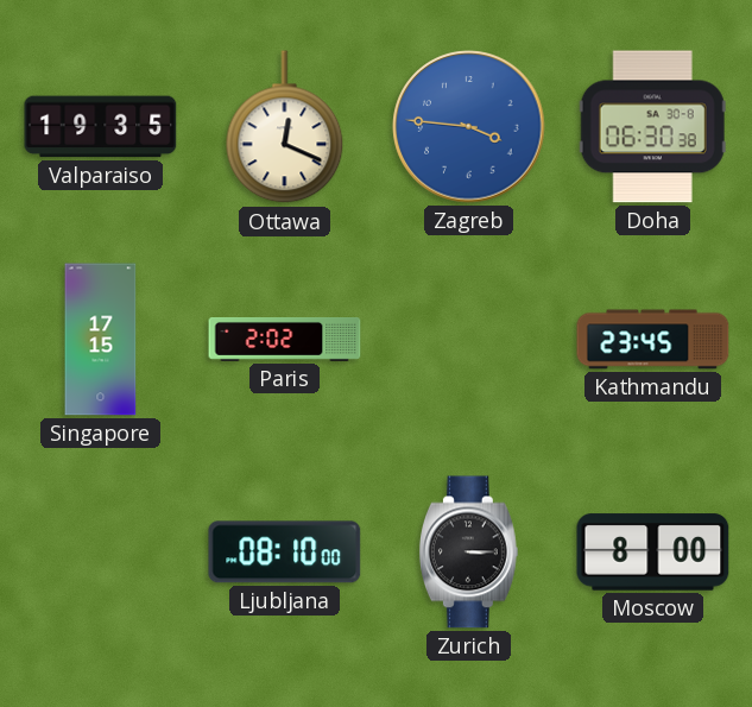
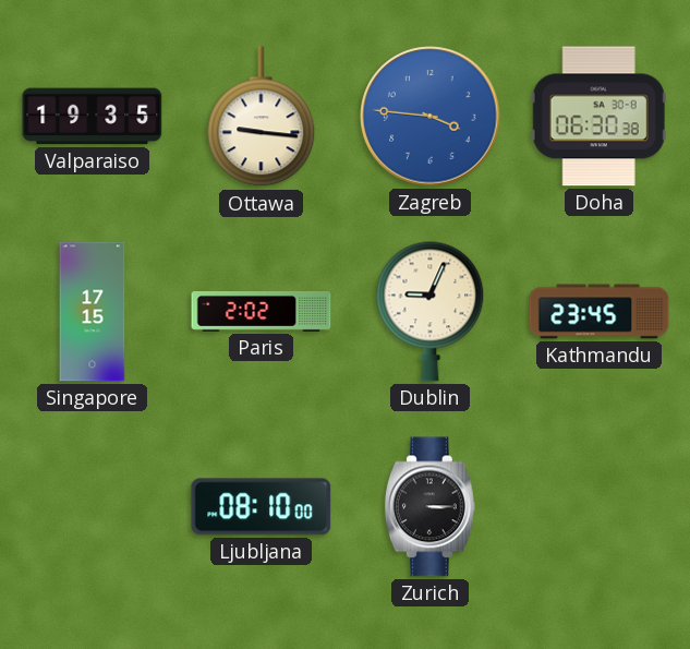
Ottawa: 12:19 -> 9:16 (262, 117)
Dublin: none -> 9:04 (431, 311)
Moscow: 8:00 -> none (653, 553)
